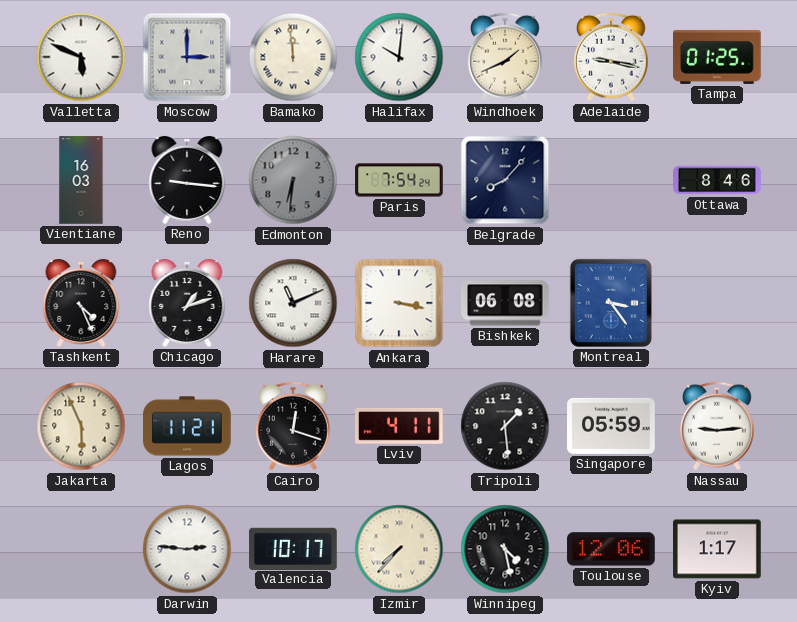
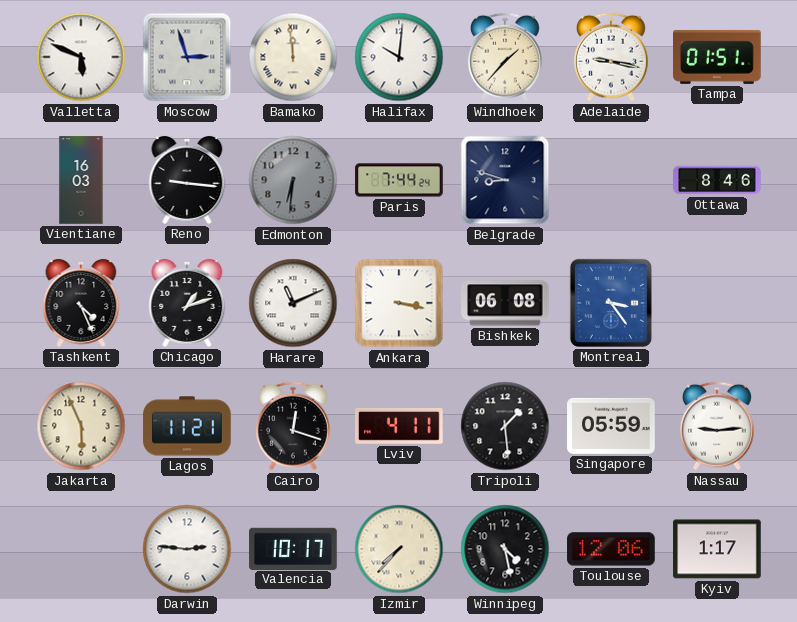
Moscow: 3:00 -> 2:57 (187, 57)
Windhoek: 1:41 -> 1:37 (505, 57)
Tampa: 01:25 -> 01:51 (717, 57)
Paris: 7:54 -> 7:44 (399, 180)
Belgrade: 8:07 -> 8:48 (505, 180)
